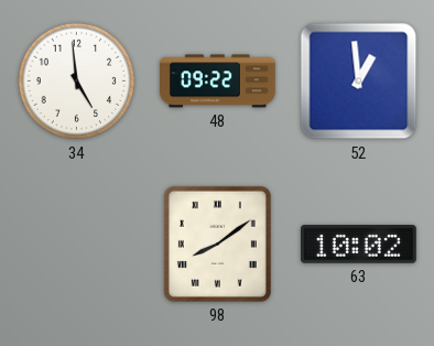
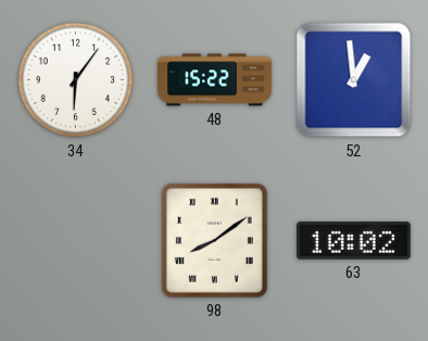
34: 4:59 -> 6:06 (76, 80)
48: 09:22 -> 15:22 (215, 80)
